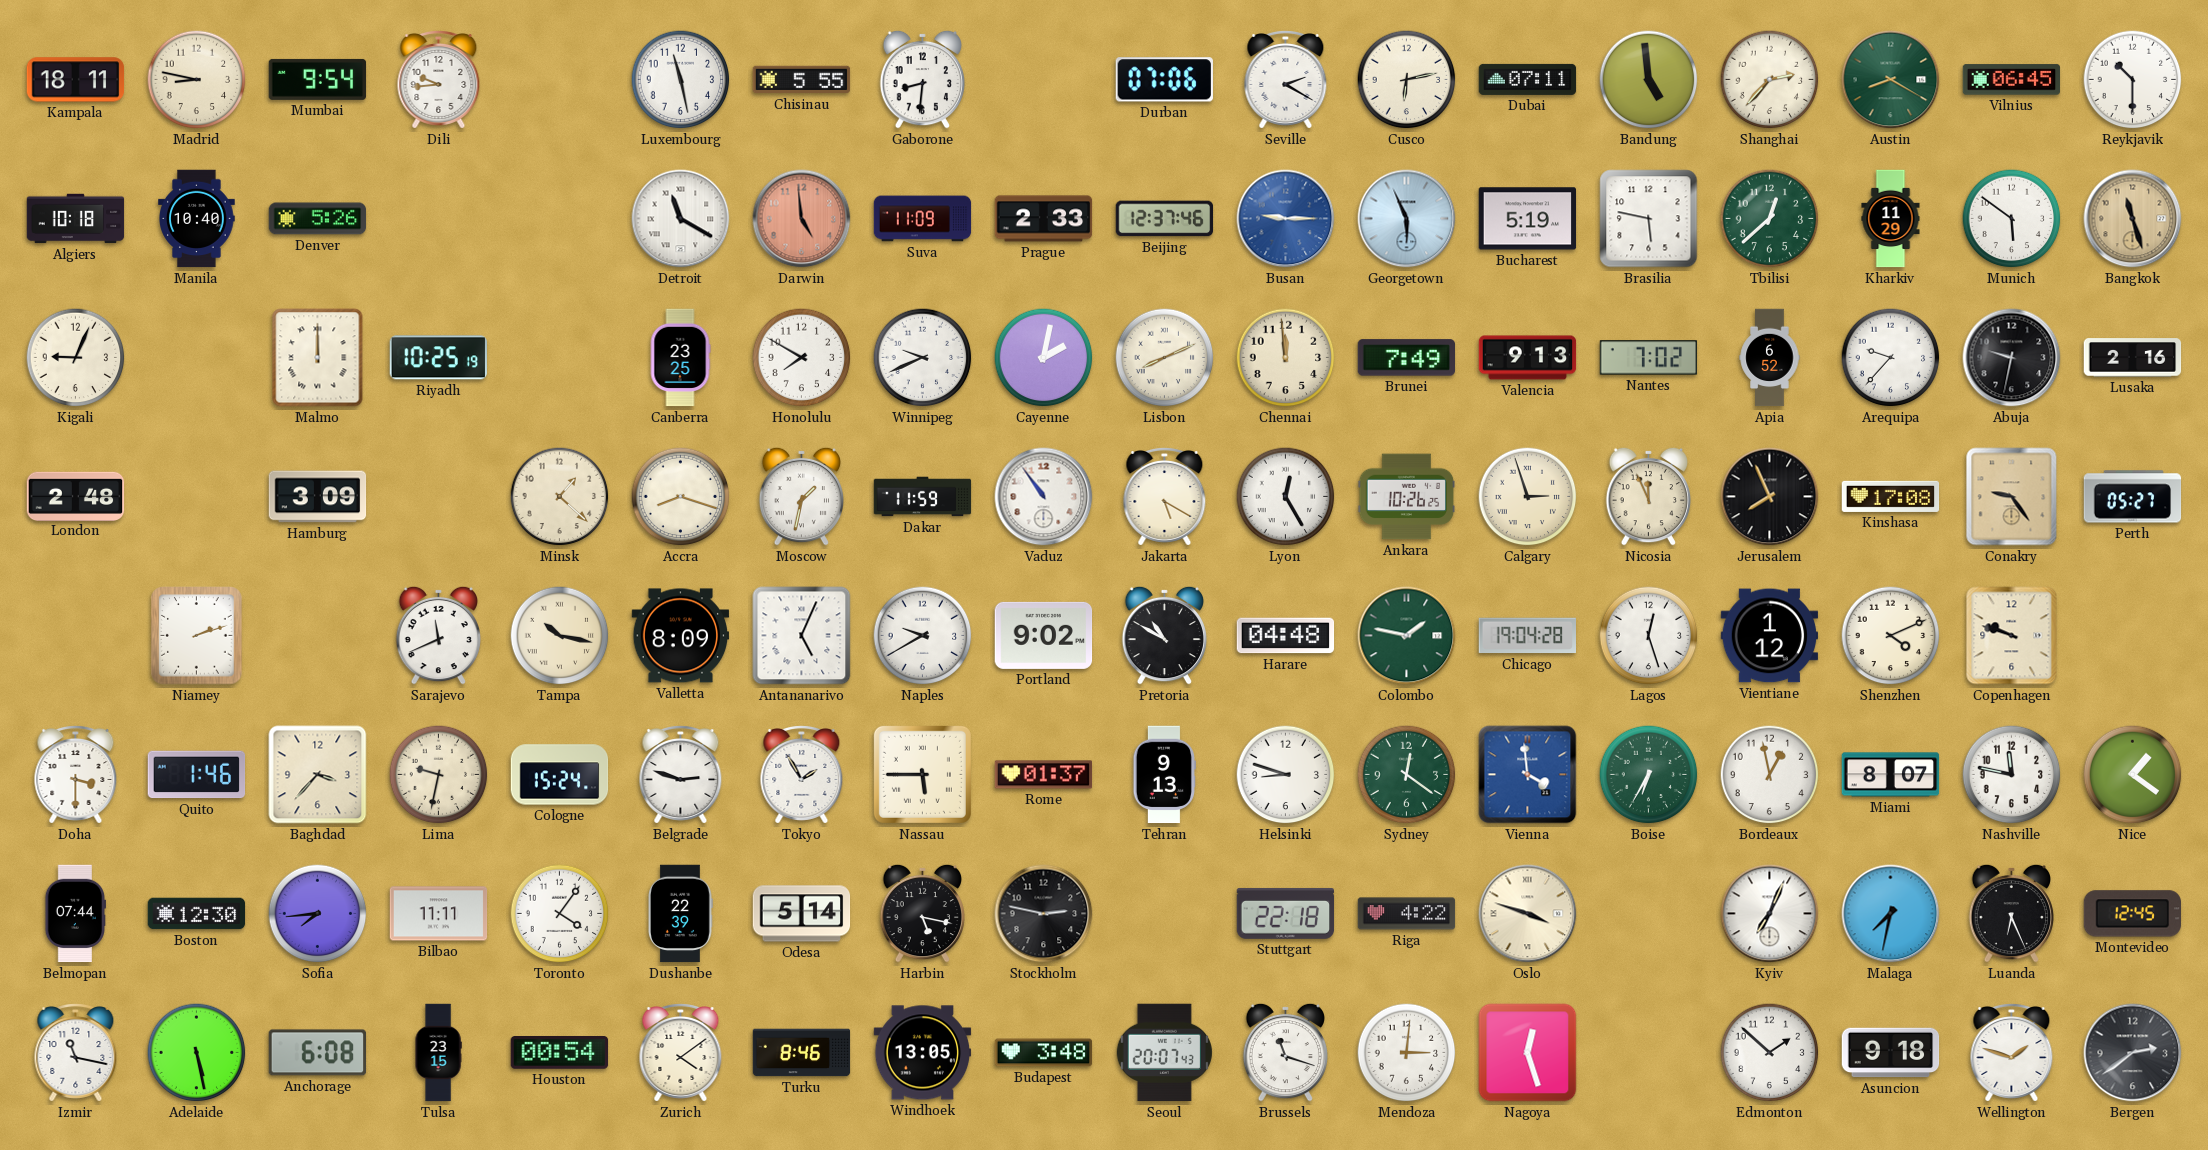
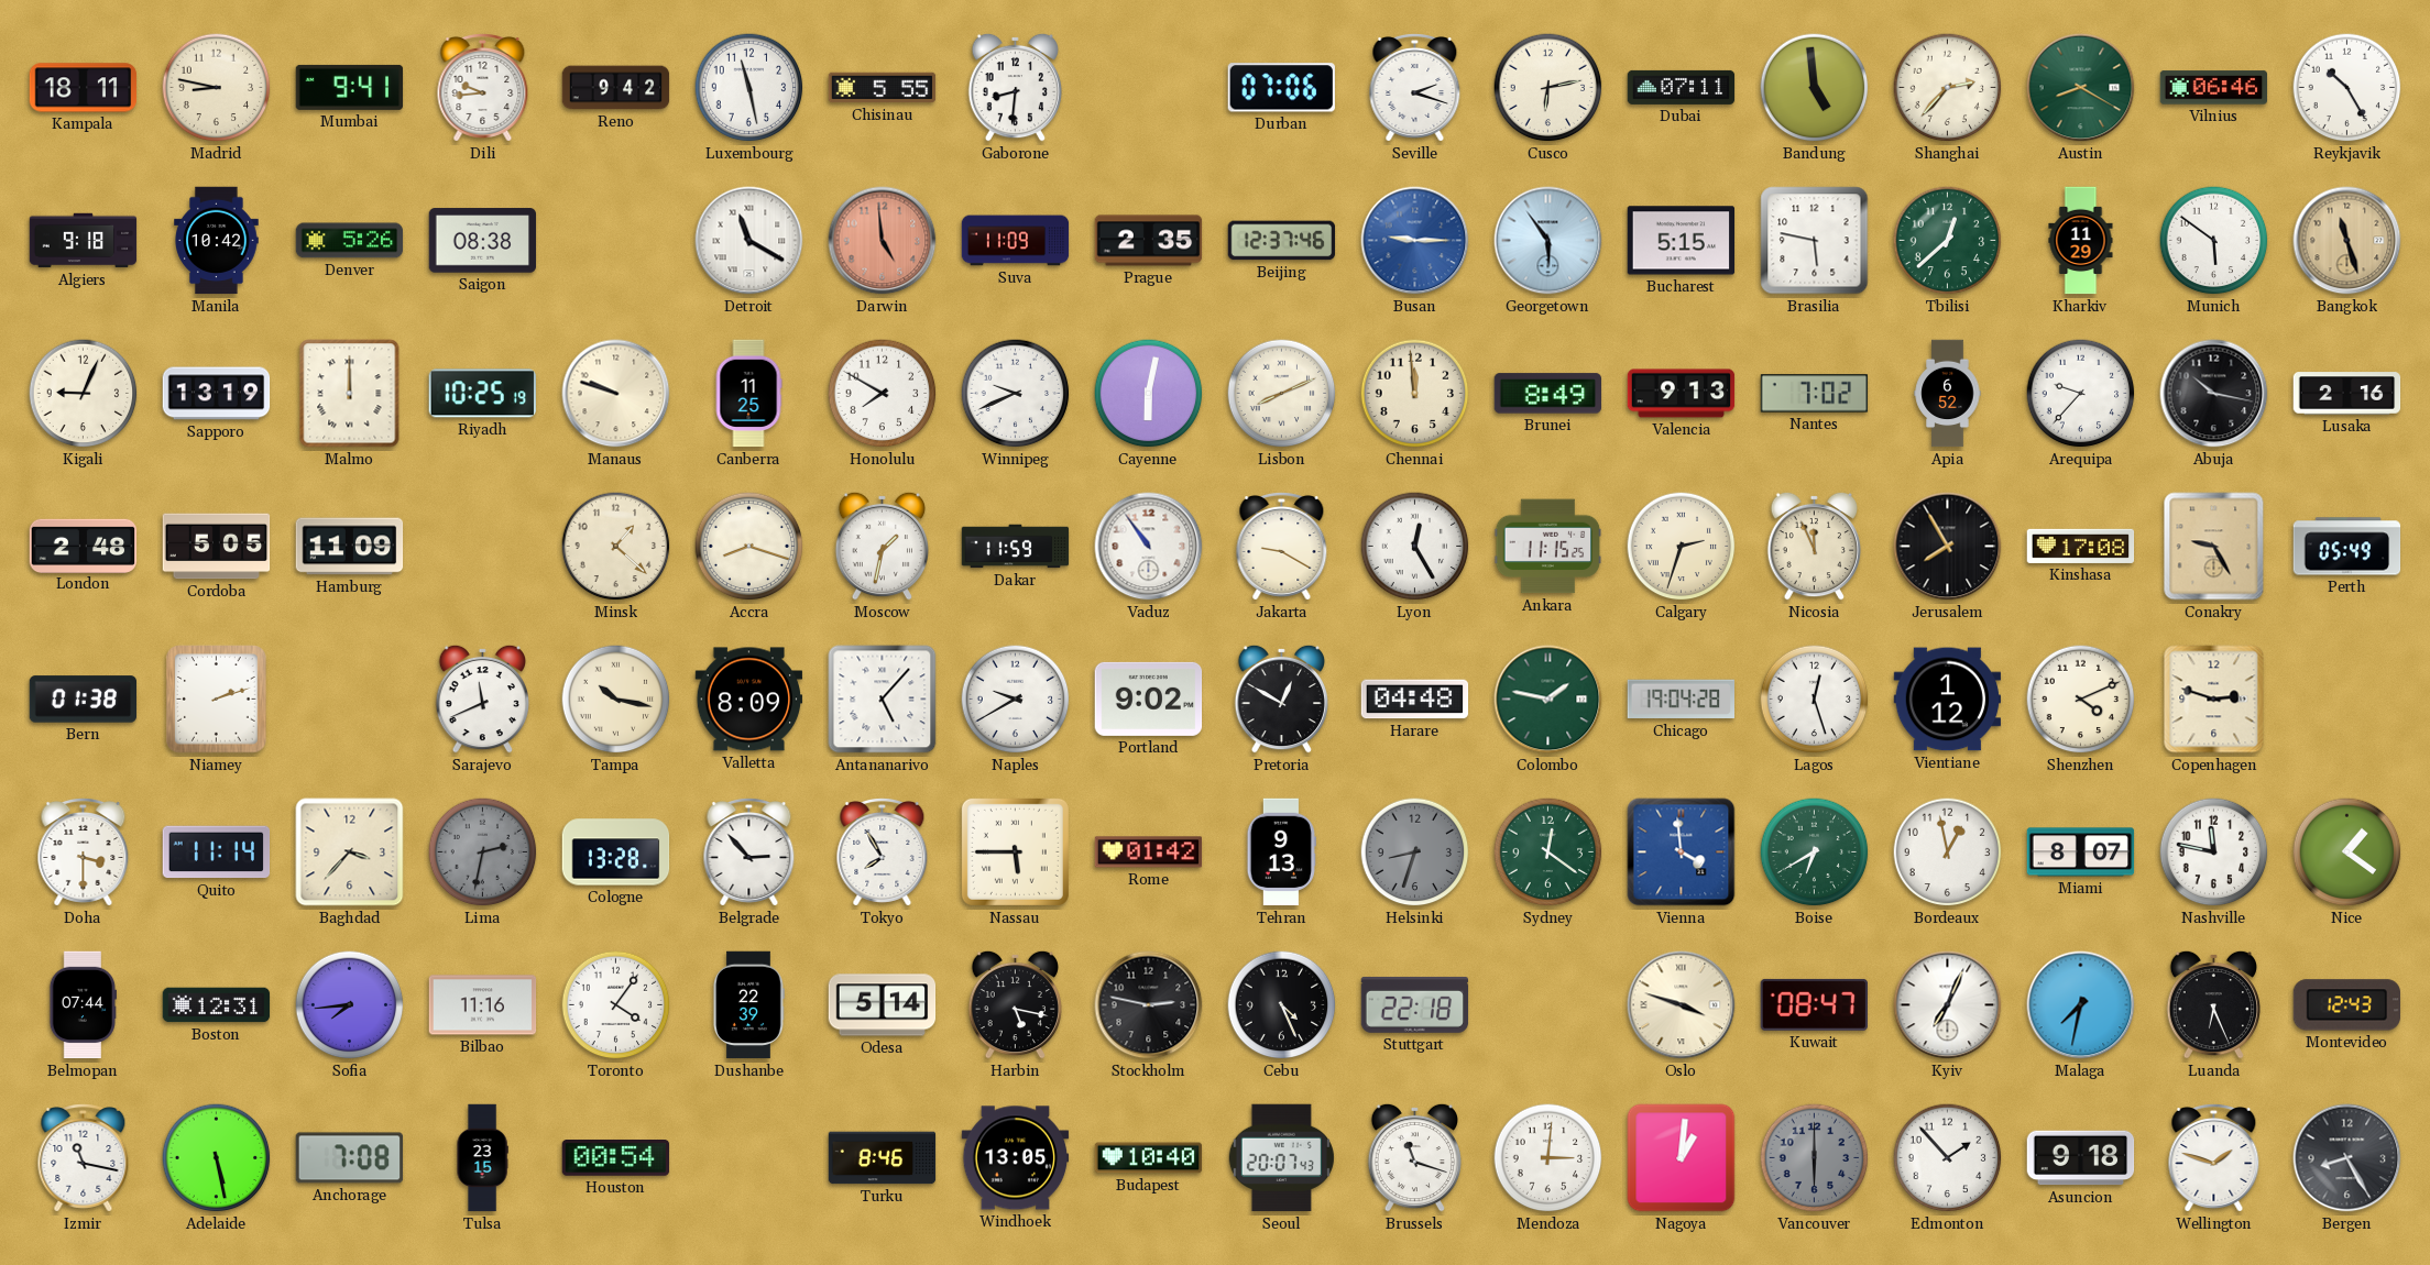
Mumbai: 9:54 -> 9:41 (350, 87)
Reno: none -> 9:42 (616, 88)
Seville: 2:20 -> 2:18 (1415, 88)
Vilnius: 06:45 -> 06:46 (2214, 88)
Reykjavik: 10:30 -> 10:25 (2347, 88)
Algiers: 10:18 -> 9:18 (84, 241)
Manila: 10:40 -> 10:42 (217, 241)
Saigon: none -> 08:38 (483, 241)
Prague: 2:33 -> 2:35 (1149, 241)
Georgetown: 5:56 -> 5:54 (1548, 241)
Bucharest: 5:19 -> 5:15 (1682, 241)
Sapporo: none -> 13:19 (217, 394)
Manaus: none -> 9:48 (616, 394)
Canberra: 23:25 -> 11:25 (748, 394)
Cayenne: 2:02 -> 6:02 (1149, 394)
Brunei: 7:49 -> 8:49 (1548, 394)
Abuja: 9:32 -> 10:17 (2214, 394)
Cordoba: none -> 5:05 (217, 547)
Hamburg: 3:09 -> 11:09 (350, 547)
Jakarta: 5:20 -> 9:20 (1282, 547)
Ankara: 10:26 -> 11:15 (1548, 547)
Calgary: 2:57 -> 2:33 (1682, 547)
Jerusalem: 7:56 -> 7:55 (1948, 547)
Conakry: 9:24 -> 9:25 (2214, 547)
Perth: 05:27 -> 05:49 (2347, 547)
Bern: none -> 01:38 (84, 700)
Antananarivo: 5:04 -> 5:07 (883, 700)
Pretoria: 10:50 -> 12:50 (1281, 698)
Copenhagen: 9:48 -> 2:48 (2214, 700)
Quito: 1:46 -> 11:14 (217, 853)
Lima: 9:32 -> 2:32 (483, 853)
Lima dial: cream -> grey (483, 853)
Cologne: 15:24 -> 13:28 (616, 853)
Belgrade: 2:48 -> 2:53 (749, 853)
Tokyo: 1:55 -> 7:55 (883, 853)
Rome: 01:37 -> 01:42 (1149, 853)
Helsinki: 8:48 -> 8:33 (1415, 853)
Helsinki dial: white -> grey (1415, 853)
Boise: 6:35 -> 6:40 (1815, 853)
Boston: 12:30 -> 12:31 (217, 1005)
Bilbao: 11:11 -> 11:16 (483, 1005)
Cebu: none -> 4:26 (1282, 1005)
Riga: 4:22 -> none (1407, 914)
Kuwait: none -> 08:47 (1814, 1004)
Montevideo: 12:45 -> 12:43 (2347, 1005)
Anchorage: 6:08 -> 7:08 (350, 1158)
Zurich: 4:09 -> none (681, 1053)
Budapest: 3:48 -> 10:40 (1149, 1158)
Nagoya: 12:27 -> 1:01 (1682, 1158)
Vancouver: none -> 6:00 (1815, 1158)
Edmonton: 1:52 -> 1:53 (1948, 1158)
Bergen: 2:39 -> 8:25 (2347, 1158)
